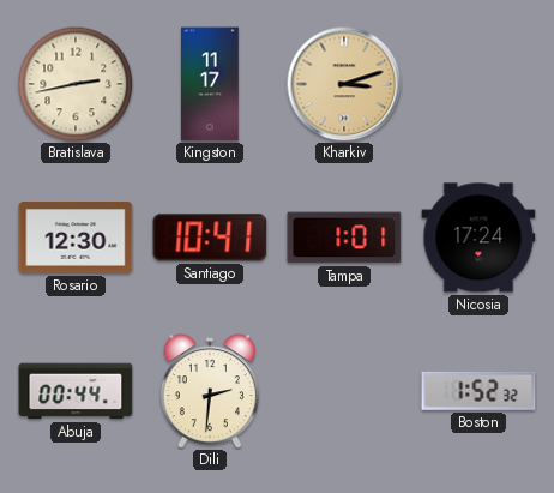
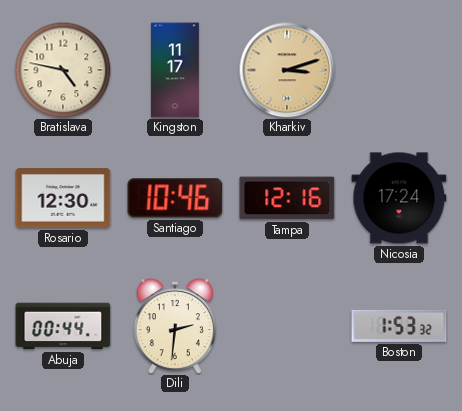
Bratislava: 2:43 -> 4:47 (63, 70)
Santiago: 10:41 -> 10:46 (175, 198)
Tampa: 1:01 -> 12:16 (287, 198)
Boston: 1:52 -> 1:53 (399, 326)
